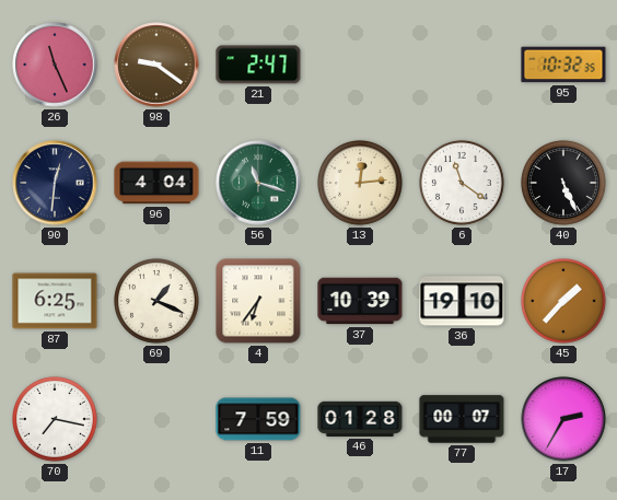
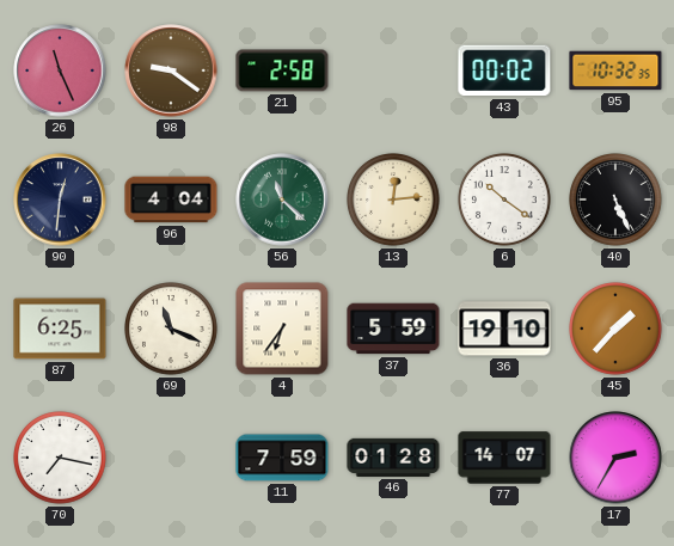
21: 2:47 -> 2:58 (282, 70)
43: none -> 00:02 (504, 70)
56: 11:18 -> 11:22 (282, 200)
6: 11:21 -> 10:21 (505, 201)
69: 1:19 -> 11:19 (172, 330)
37: 10:39 -> 5:59 (393, 329)
77: 00:07 -> 14:07 (504, 458)
